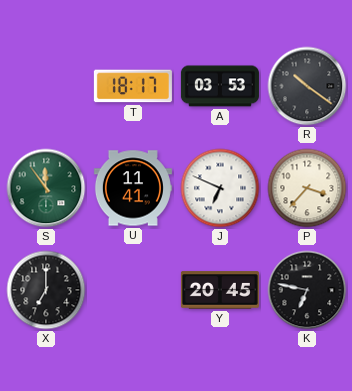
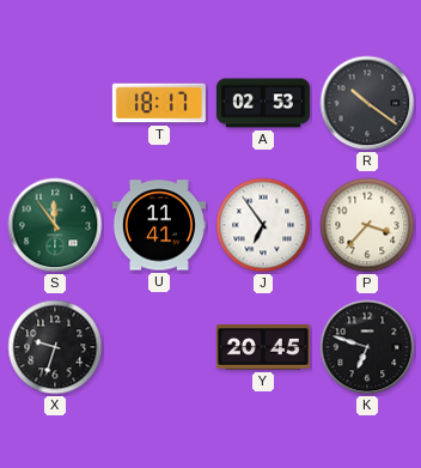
A: 03:53 -> 02:53 (263, 103)
J: 6:49 -> 6:54 (263, 225)
X: 7:00 -> 9:33 (55, 347)
K: 6:47 -> 6:48 (367, 347)
